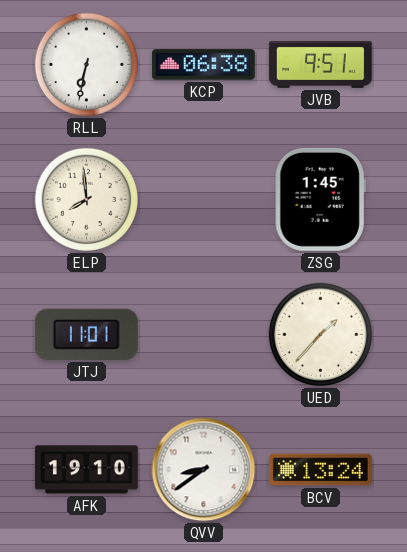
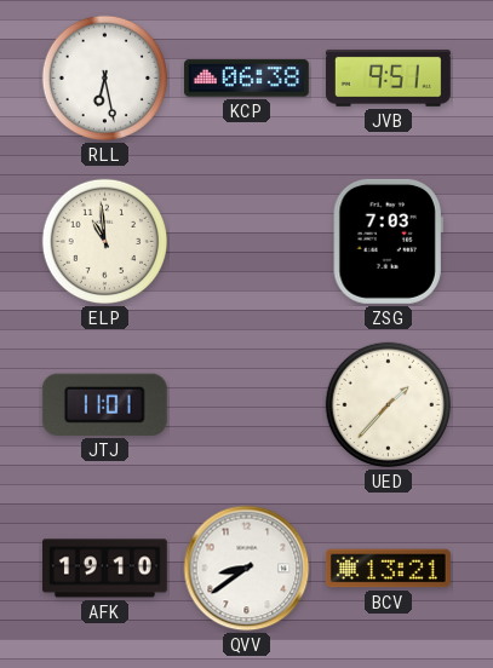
RLL: 6:32 -> 6:28 (105, 79)
ELP: 7:59 -> 10:59 (105, 242)
ZSG: 1:45 -> 7:03 (388, 241)
BCV: 13:24 -> 13:21 (388, 569)
